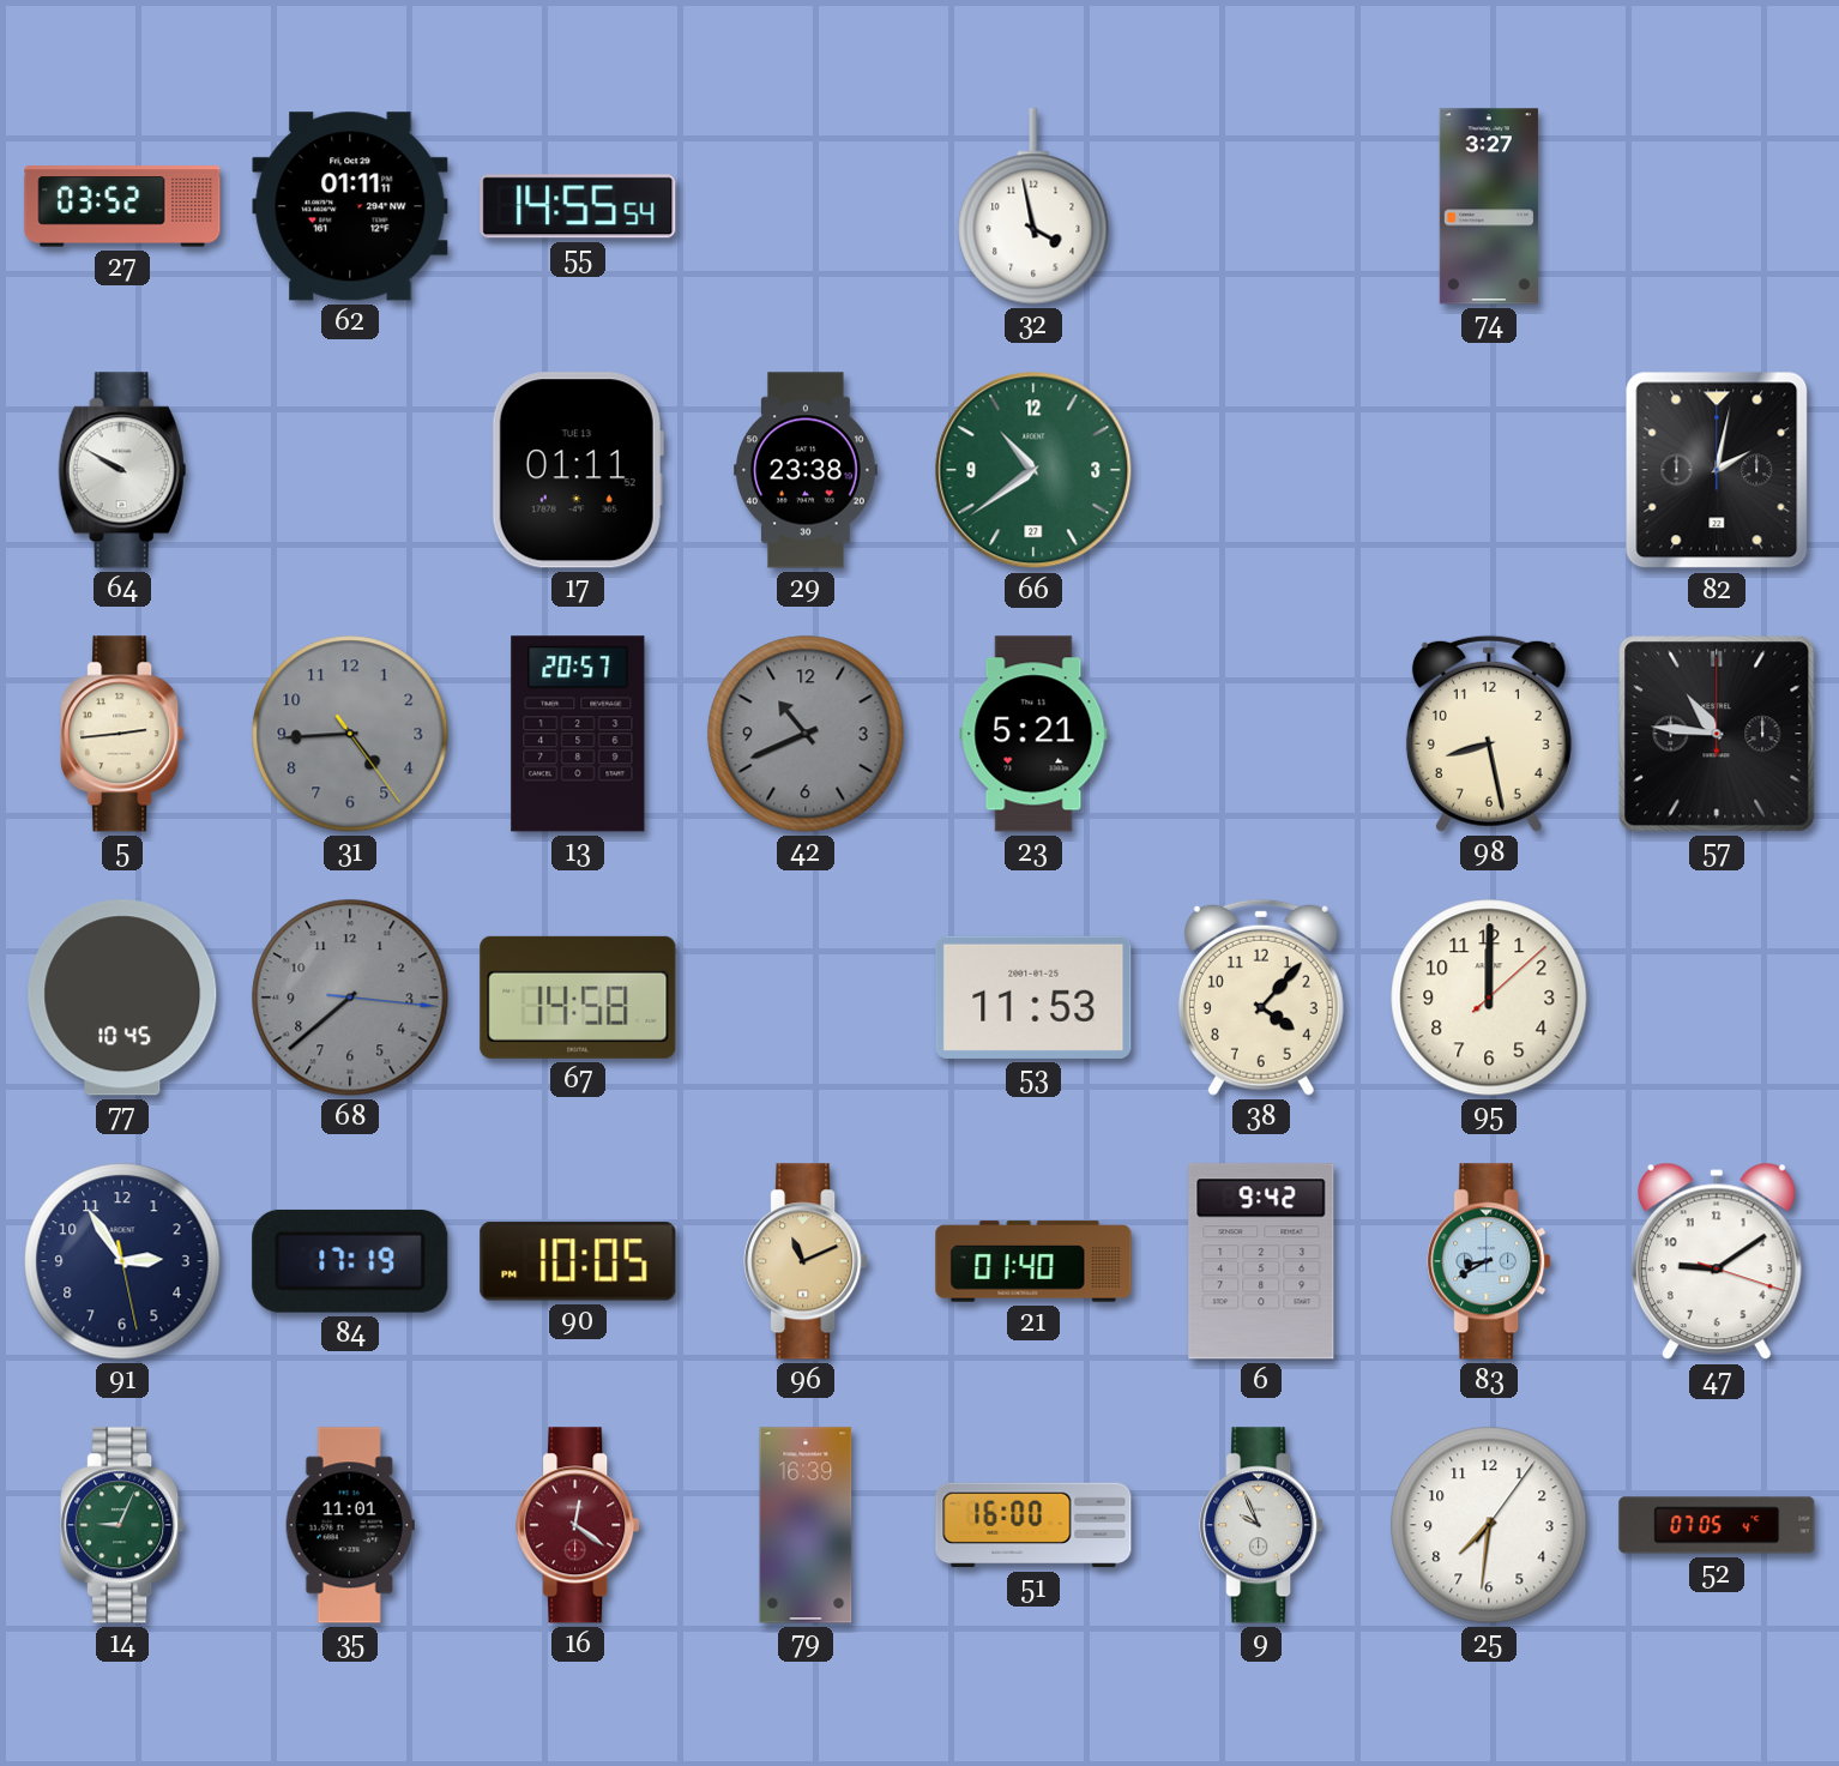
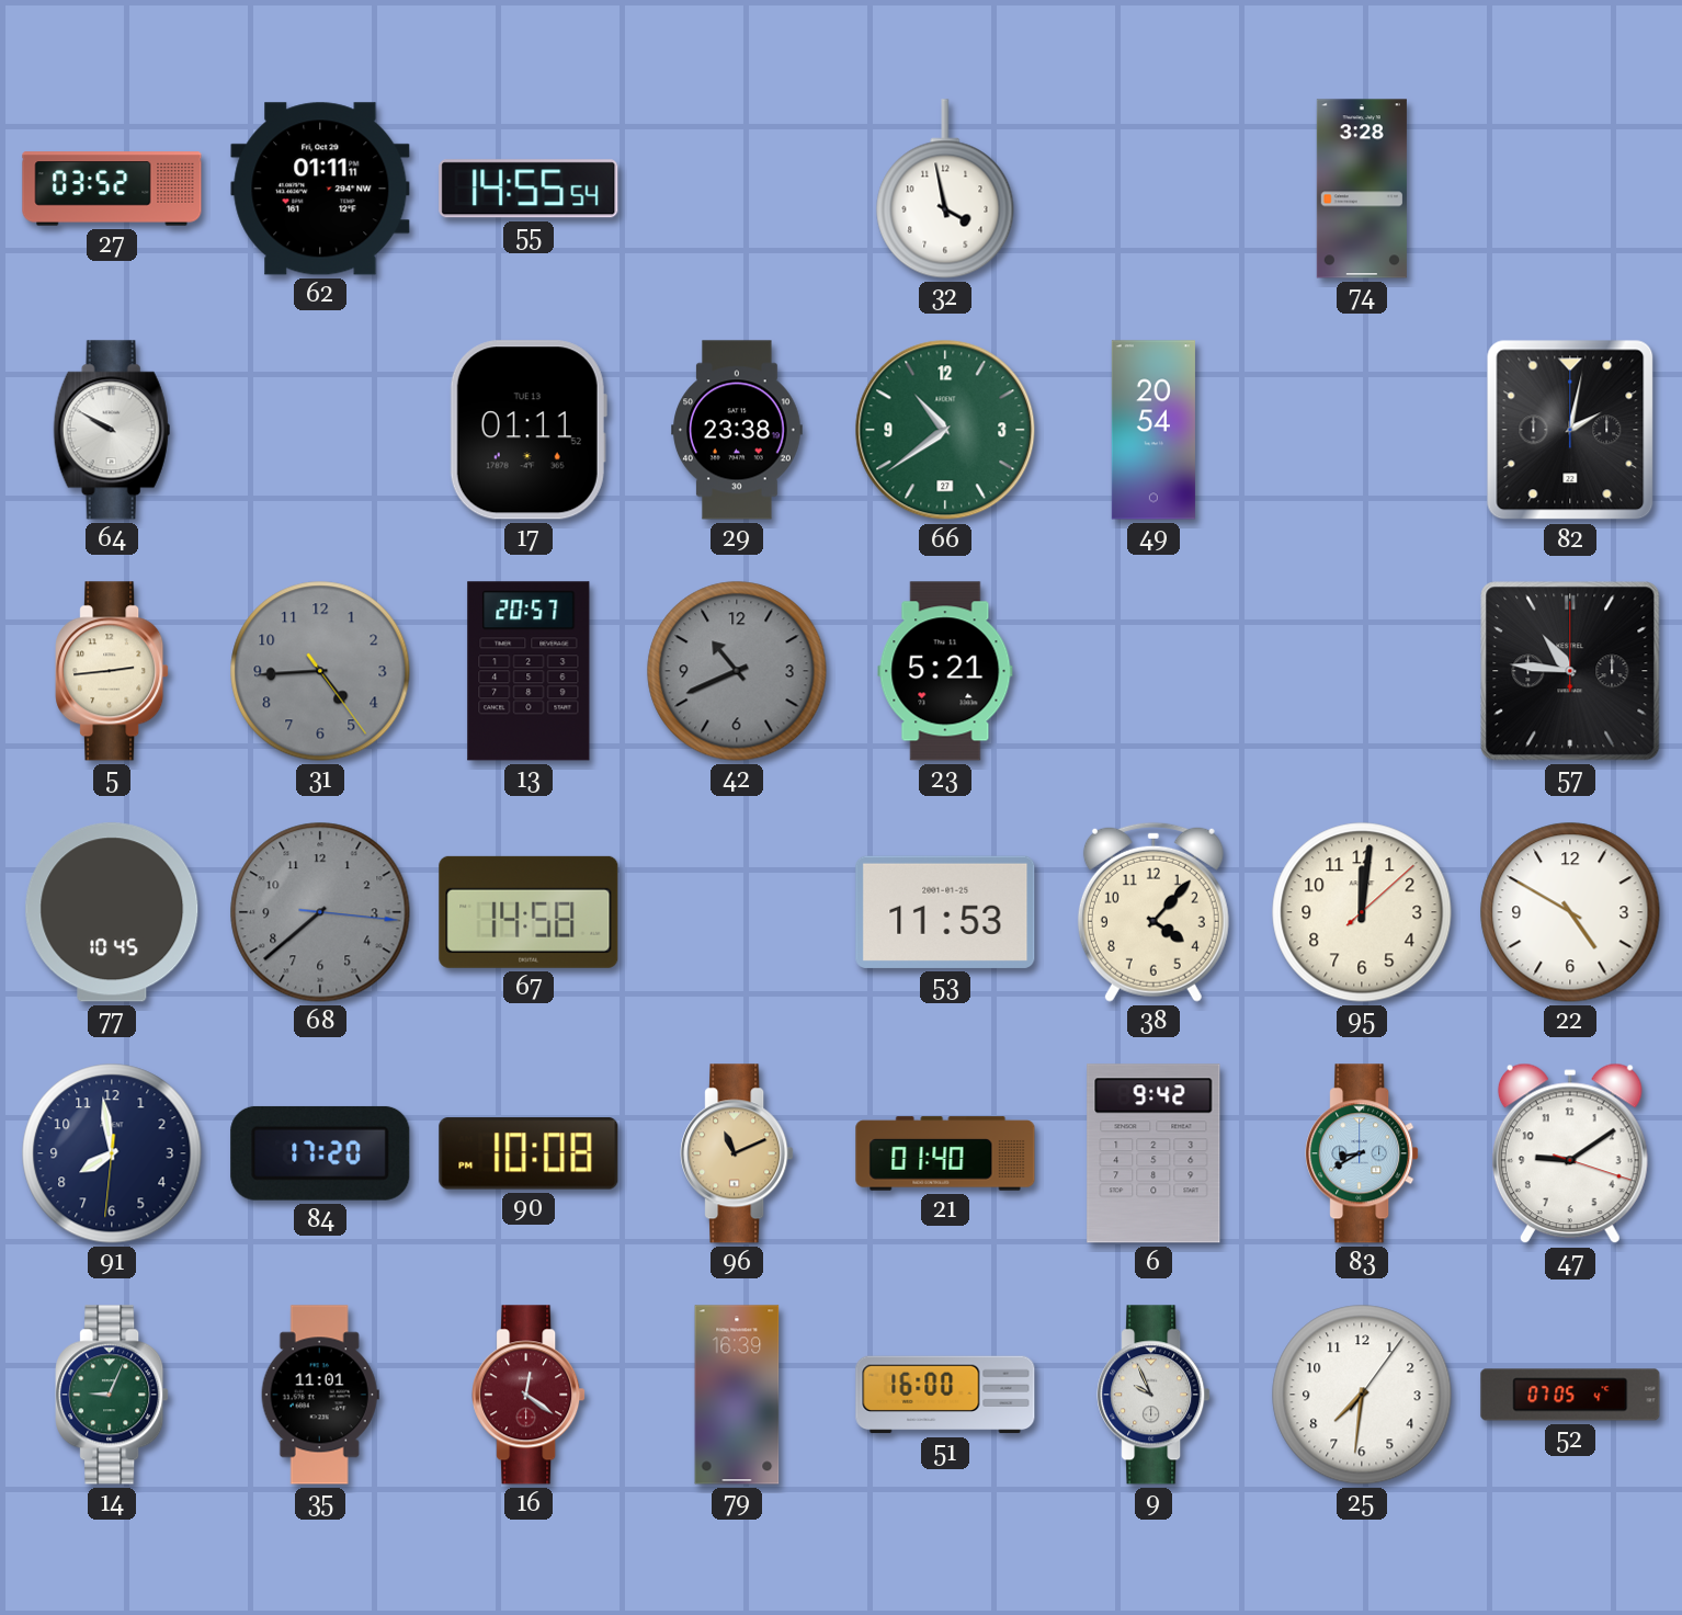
74: 3:27 -> 3:28 (1362, 189)
49: none -> 20:54 (1153, 430)
98: 8:28 -> none (1489, 734)
95: 12:00 -> 12:01 (1362, 912)
22: none -> 4:50 (1570, 912)
91: 2:54 -> 7:58 (112, 1153)
84: 17:19 -> 17:20 (320, 1153)
90: 10:05 -> 10:08 (529, 1153)
